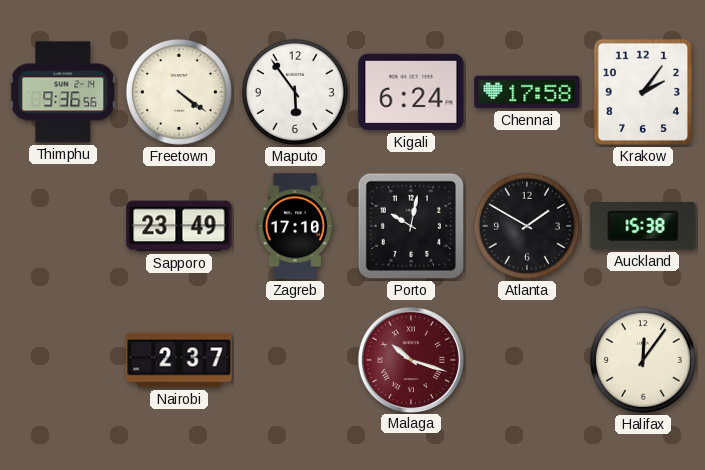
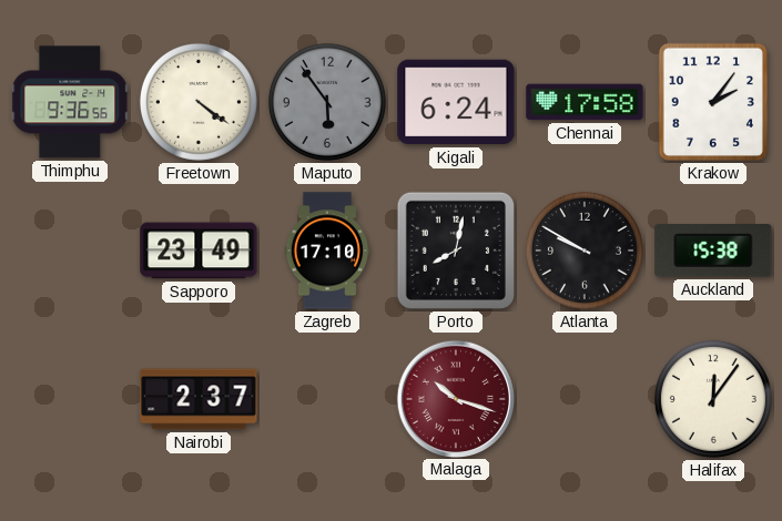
Maputo dial: white -> grey (327, 102)
Porto: 10:02 -> 8:02 (456, 251)
Atlanta: 1:50 -> 9:50 (585, 251)
